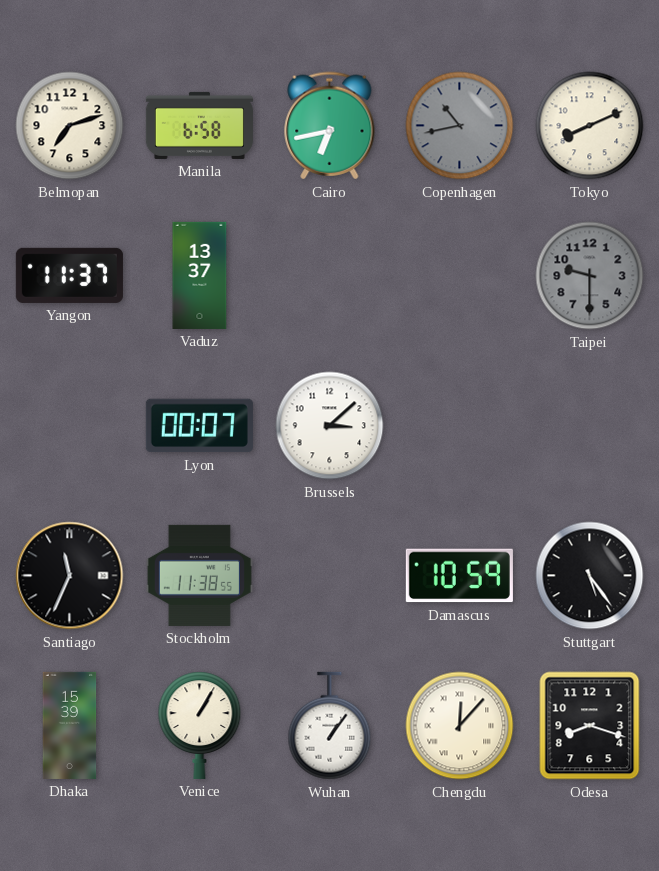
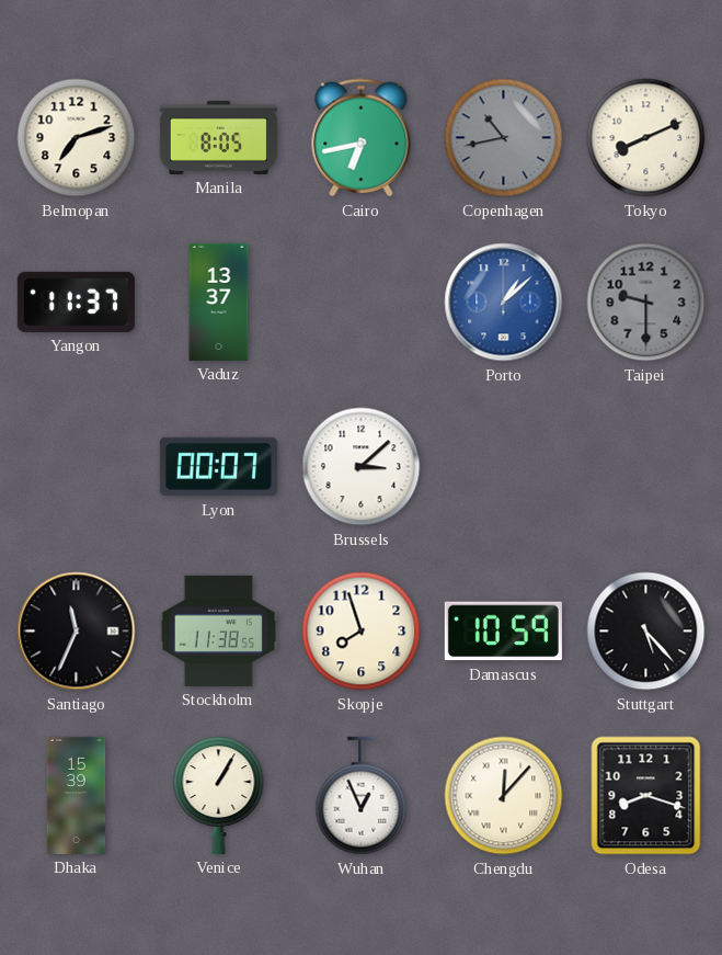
Manila: 6:58 -> 8:05 (218, 137)
Porto: none -> 1:08 (504, 303)
Skopje: none -> 7:57 (362, 632)
Stuttgart: 5:24 -> 5:23 (646, 632)
Wuhan: 1:06 -> 12:56 (362, 796)
